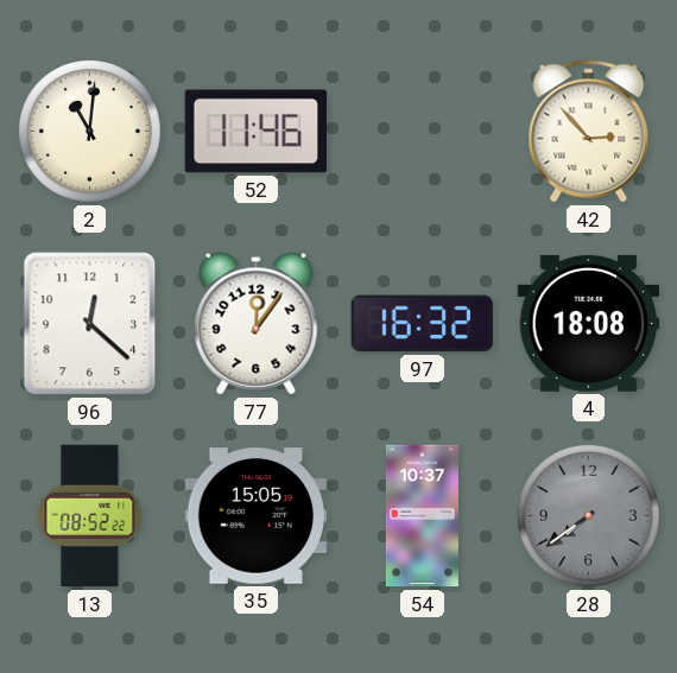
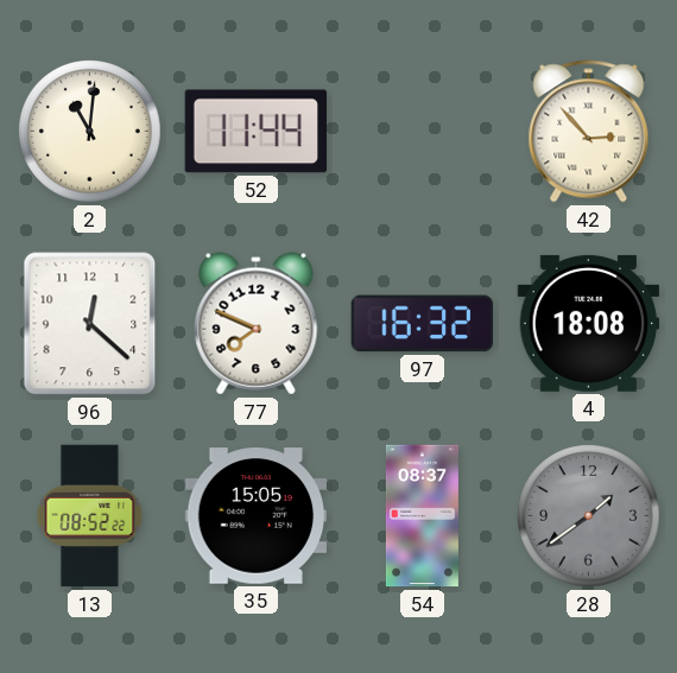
52: 11:46 -> 11:44 (257, 132)
77: 12:06 -> 7:49 (257, 324)
54: 10:37 -> 08:37 (422, 516)
28: 7:39 -> 1:39 (589, 516)
